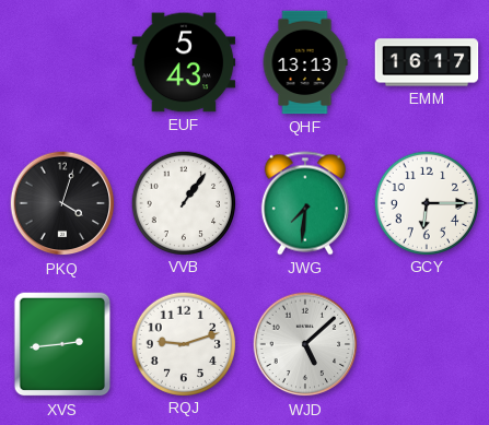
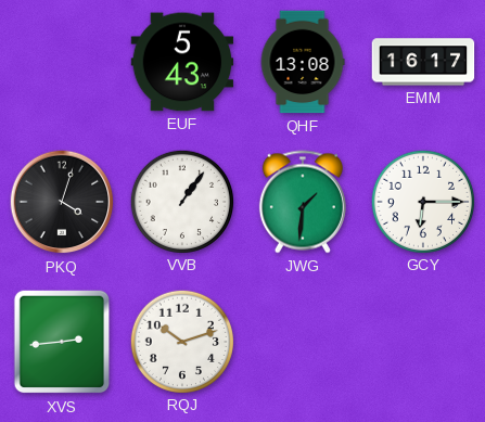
QHF: 13:13 -> 13:08 (303, 62)
JWG: 7:31 -> 1:31 (303, 202)
RQJ: 9:12 -> 10:12 (181, 341)
WJD: 5:08 -> none (305, 344)
